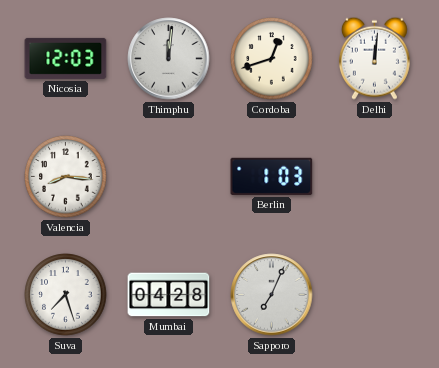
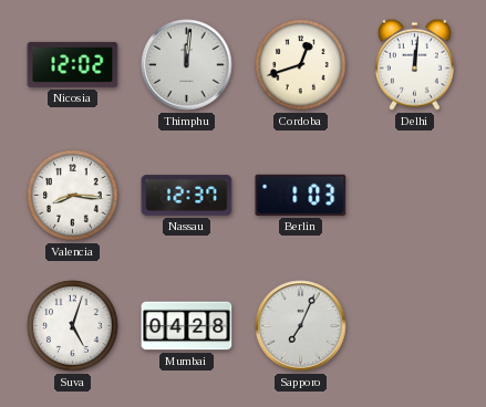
Nicosia: 12:03 -> 12:02 (73, 64)
Nassau: none -> 12:37 (187, 196)
Suva: 7:27 -> 5:03 (73, 326)
